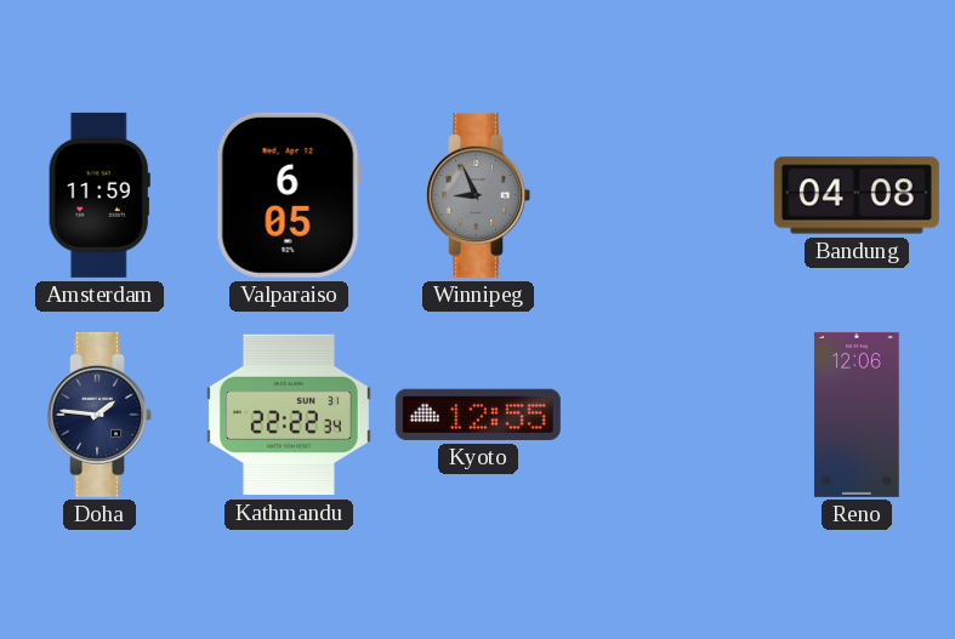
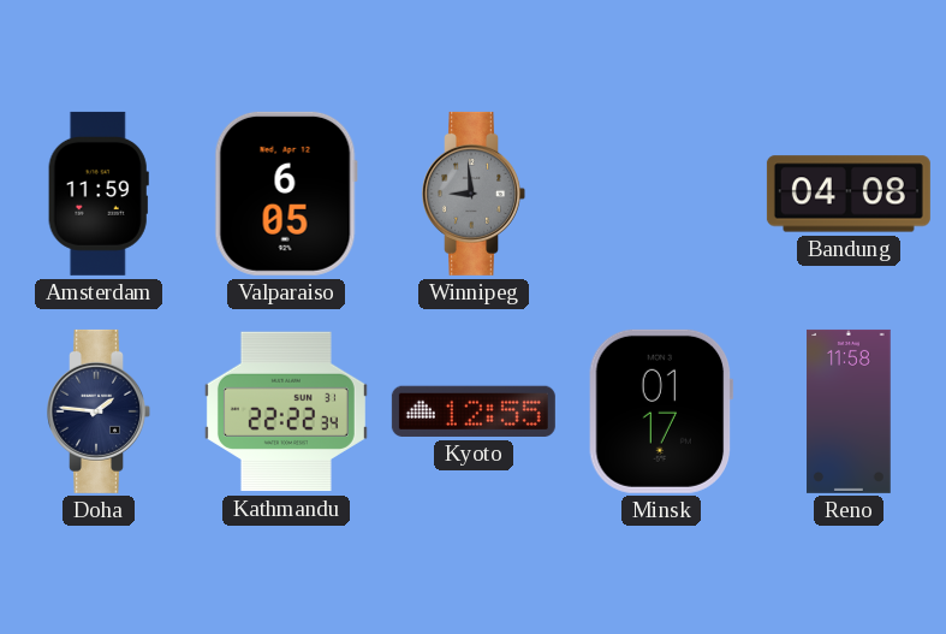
Winnipeg: 8:56 -> 8:59 (474, 194)
Minsk: none -> 01:17 (661, 411)
Reno: 12:06 -> 11:58 (849, 411)
